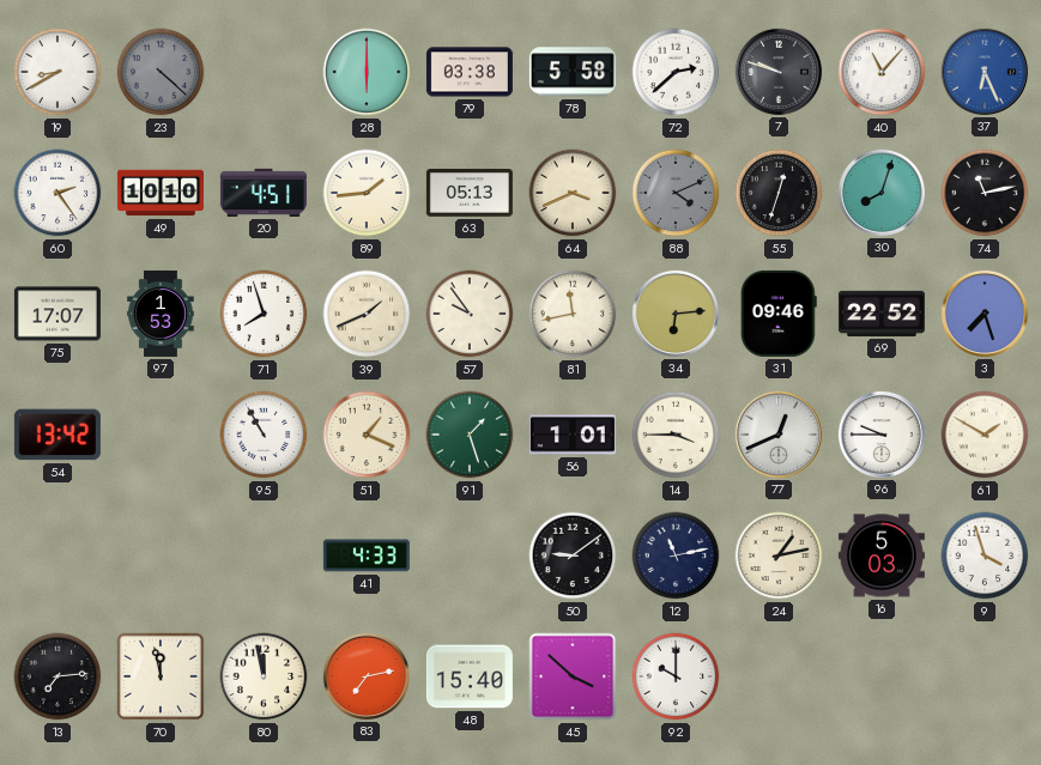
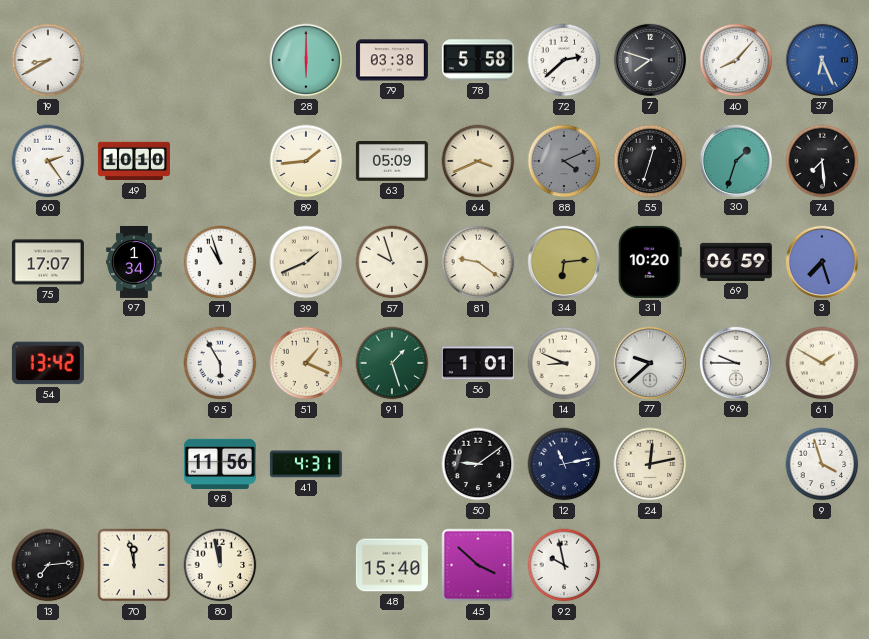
23: 4:22 -> none (161, 72)
7: 9:48 -> 7:48 (650, 60)
40: 11:07 -> 8:07 (736, 60)
20: 4:51 -> none (264, 193)
63: 05:13 -> 05:09 (392, 162)
30: 8:03 -> 1:33 (736, 161)
74: 11:13 -> 7:29 (822, 161)
97: 1:53 -> 1:34 (134, 262)
71: 7:57 -> 10:57 (220, 262)
57: 9:54 -> 9:57 (392, 262)
81: 11:43 -> 9:21 (478, 262)
31: 09:46 -> 10:20 (650, 262)
69: 22:52 -> 06:59 (736, 262)
95: 10:55 -> 5:55 (220, 363)
14: 3:45 -> 8:49 (564, 363)
77: 12:41 -> 9:38 (650, 363)
98: none -> 11:56 (220, 464)
41: 4:33 -> 4:31 (306, 464)
24: 1:13 -> 12:13 (650, 464)
16: 5:03 -> none (882, 555)
83: 7:13 -> none (367, 676)
92: 10:00 -> 9:58 (564, 565)
